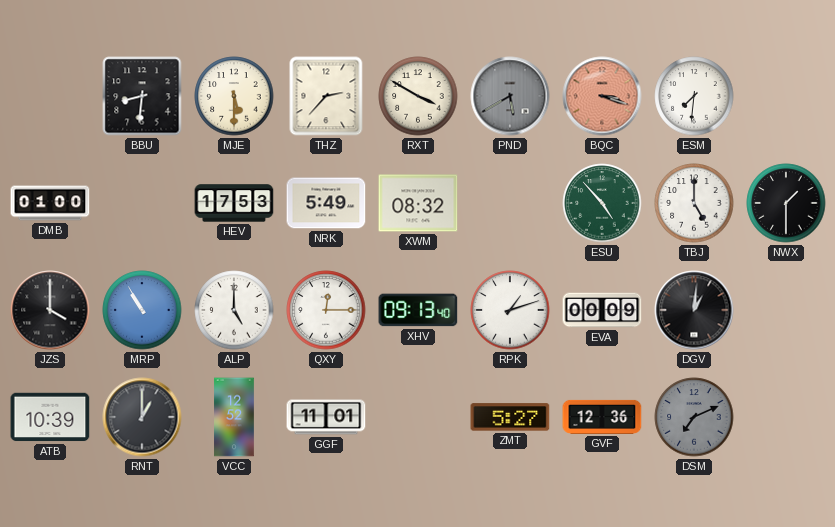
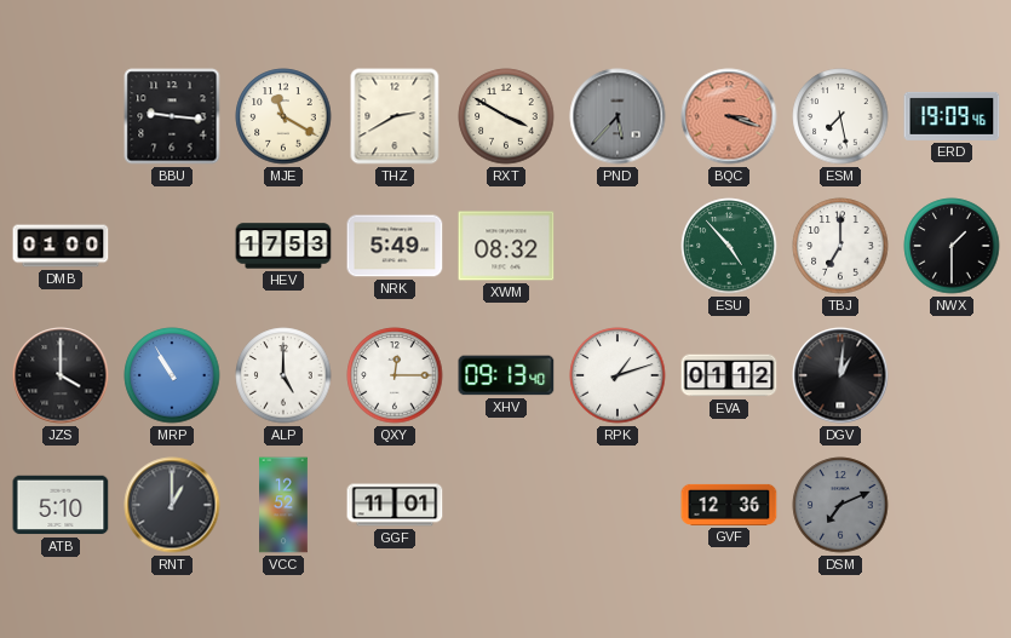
BBU: 8:31 -> 9:16 (172, 116)
MJE: 5:30 -> 11:20 (283, 116)
THZ: 2:37 -> 2:40 (395, 116)
PND: 5:40 -> 5:37 (617, 116)
ESM: 7:31 -> 7:28 (840, 116)
ERD: none -> 19:09 (952, 116)
TBJ: 5:00 -> 7:00 (840, 246)
EVA: 00:09 -> 01:12 (729, 375)
ATB: 10:39 -> 5:10 (61, 505)
ZMT: 5:27 -> none (510, 417)
